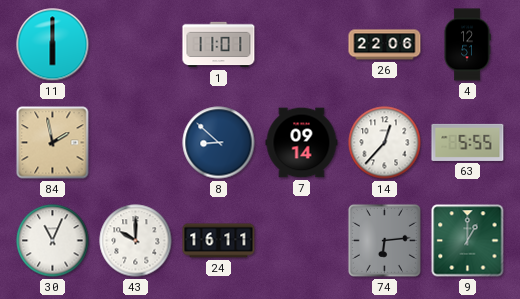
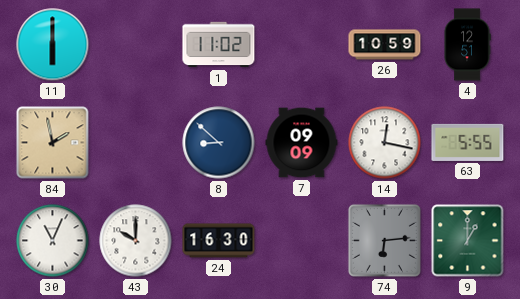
1: 11:01 -> 11:02 (219, 45)
26: 22:06 -> 10:59 (385, 45)
7: 09:14 -> 09:09 (302, 143)
14: 12:37 -> 12:17 (385, 143)
24: 16:11 -> 16:30 (219, 241)
